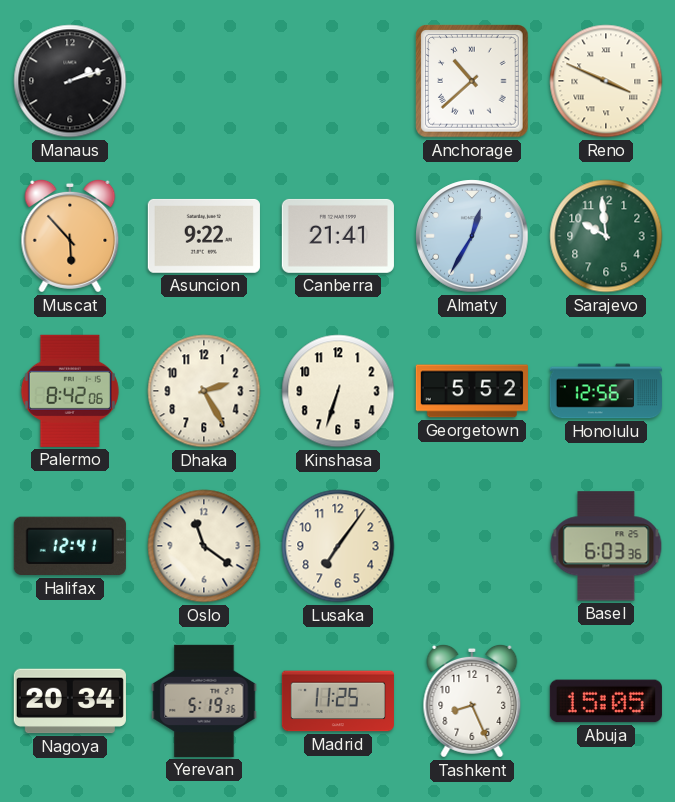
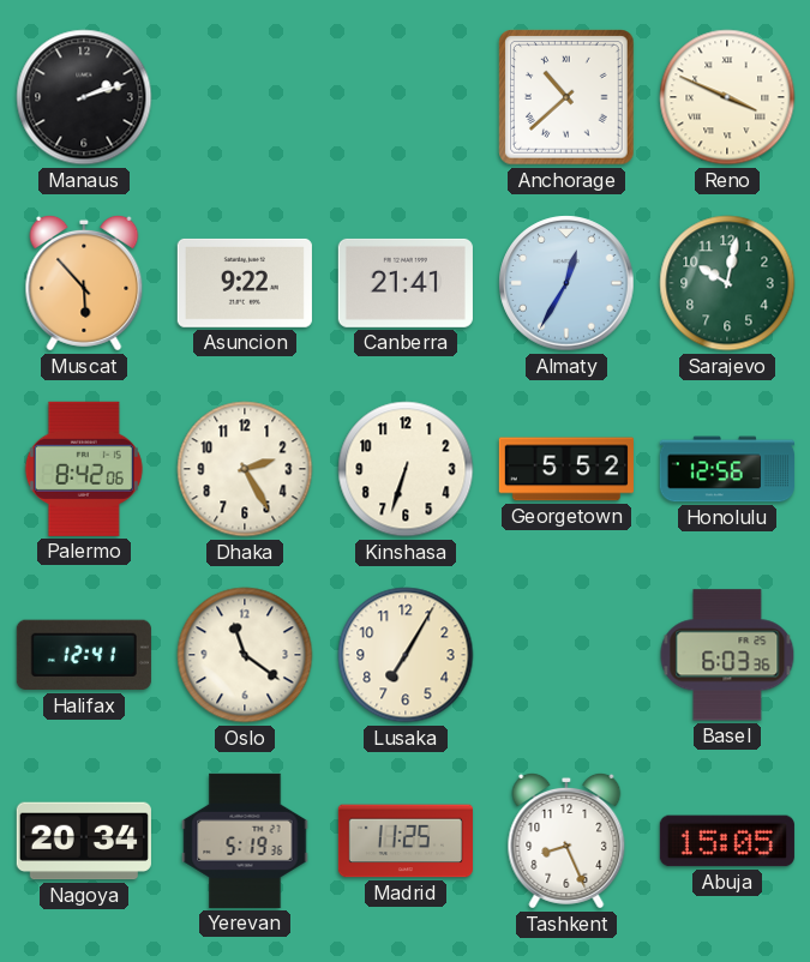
Sarajevo: 9:59 -> 10:02 (727, 283)
Lusaka: 7:06 -> 7:05 (406, 655)
